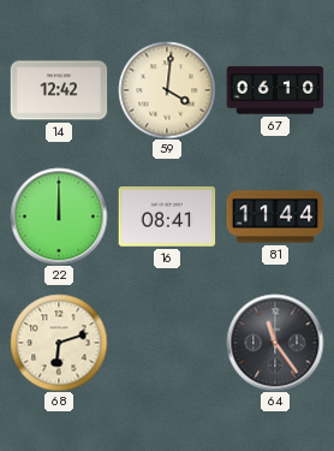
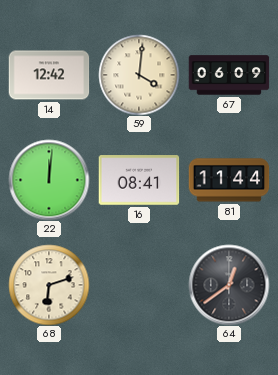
67: 06:10 -> 06:09 (229, 75)
22: 12:00 -> 12:01 (49, 180)
64: 11:24 -> 12:39 (229, 285)
